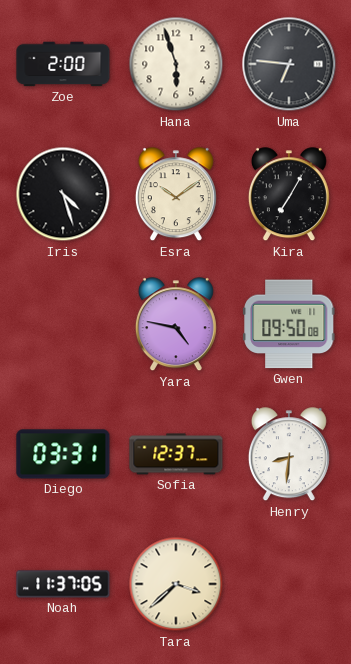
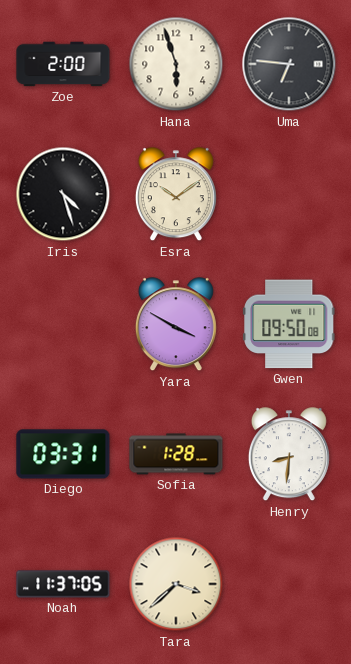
Kira: 7:05 -> none (289, 195)
Yara: 4:47 -> 3:50 (176, 325)
Sofia: 12:37 -> 1:28 (176, 454)
